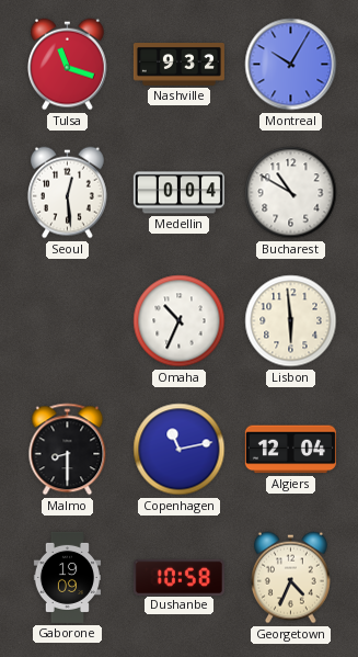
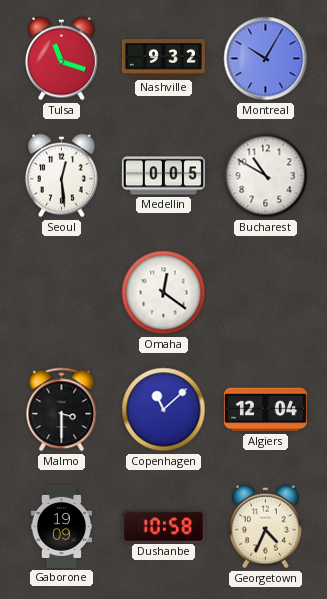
Medellin: 0:04 -> 0:05 (163, 176)
Omaha: 10:34 -> 12:21 (164, 293)
Lisbon: 5:59 -> none (291, 321)
Malmo: 8:30 -> 3:30 (62, 410)
Copenhagen: 11:13 -> 11:08 (164, 410)
